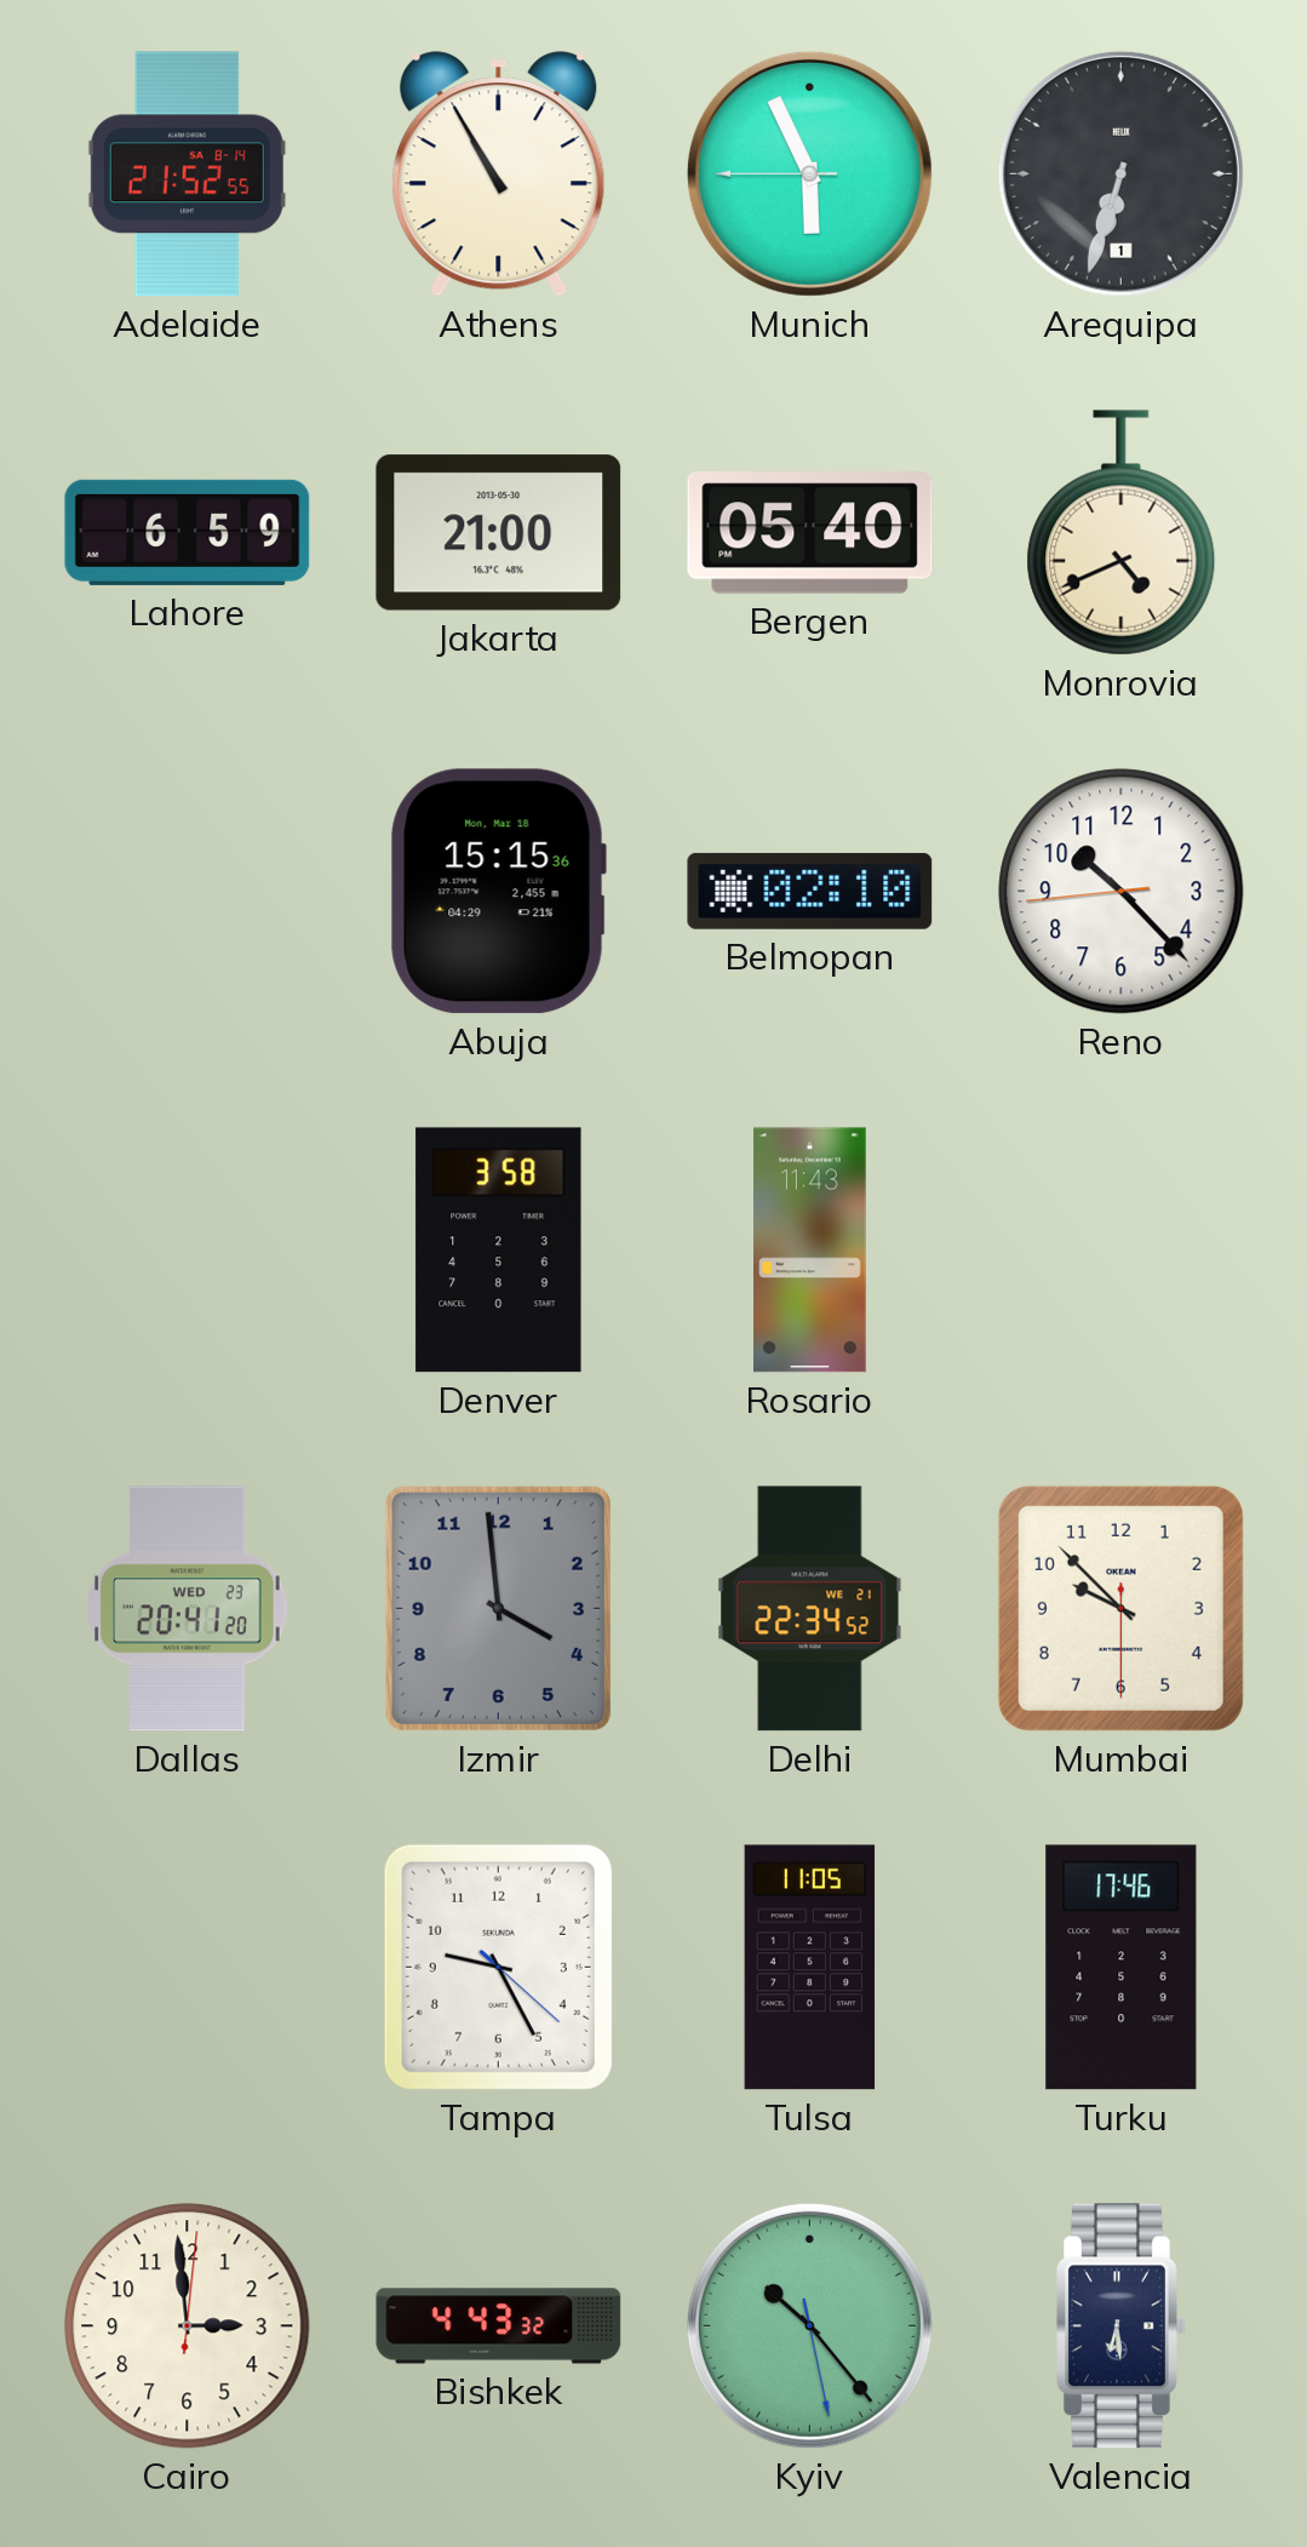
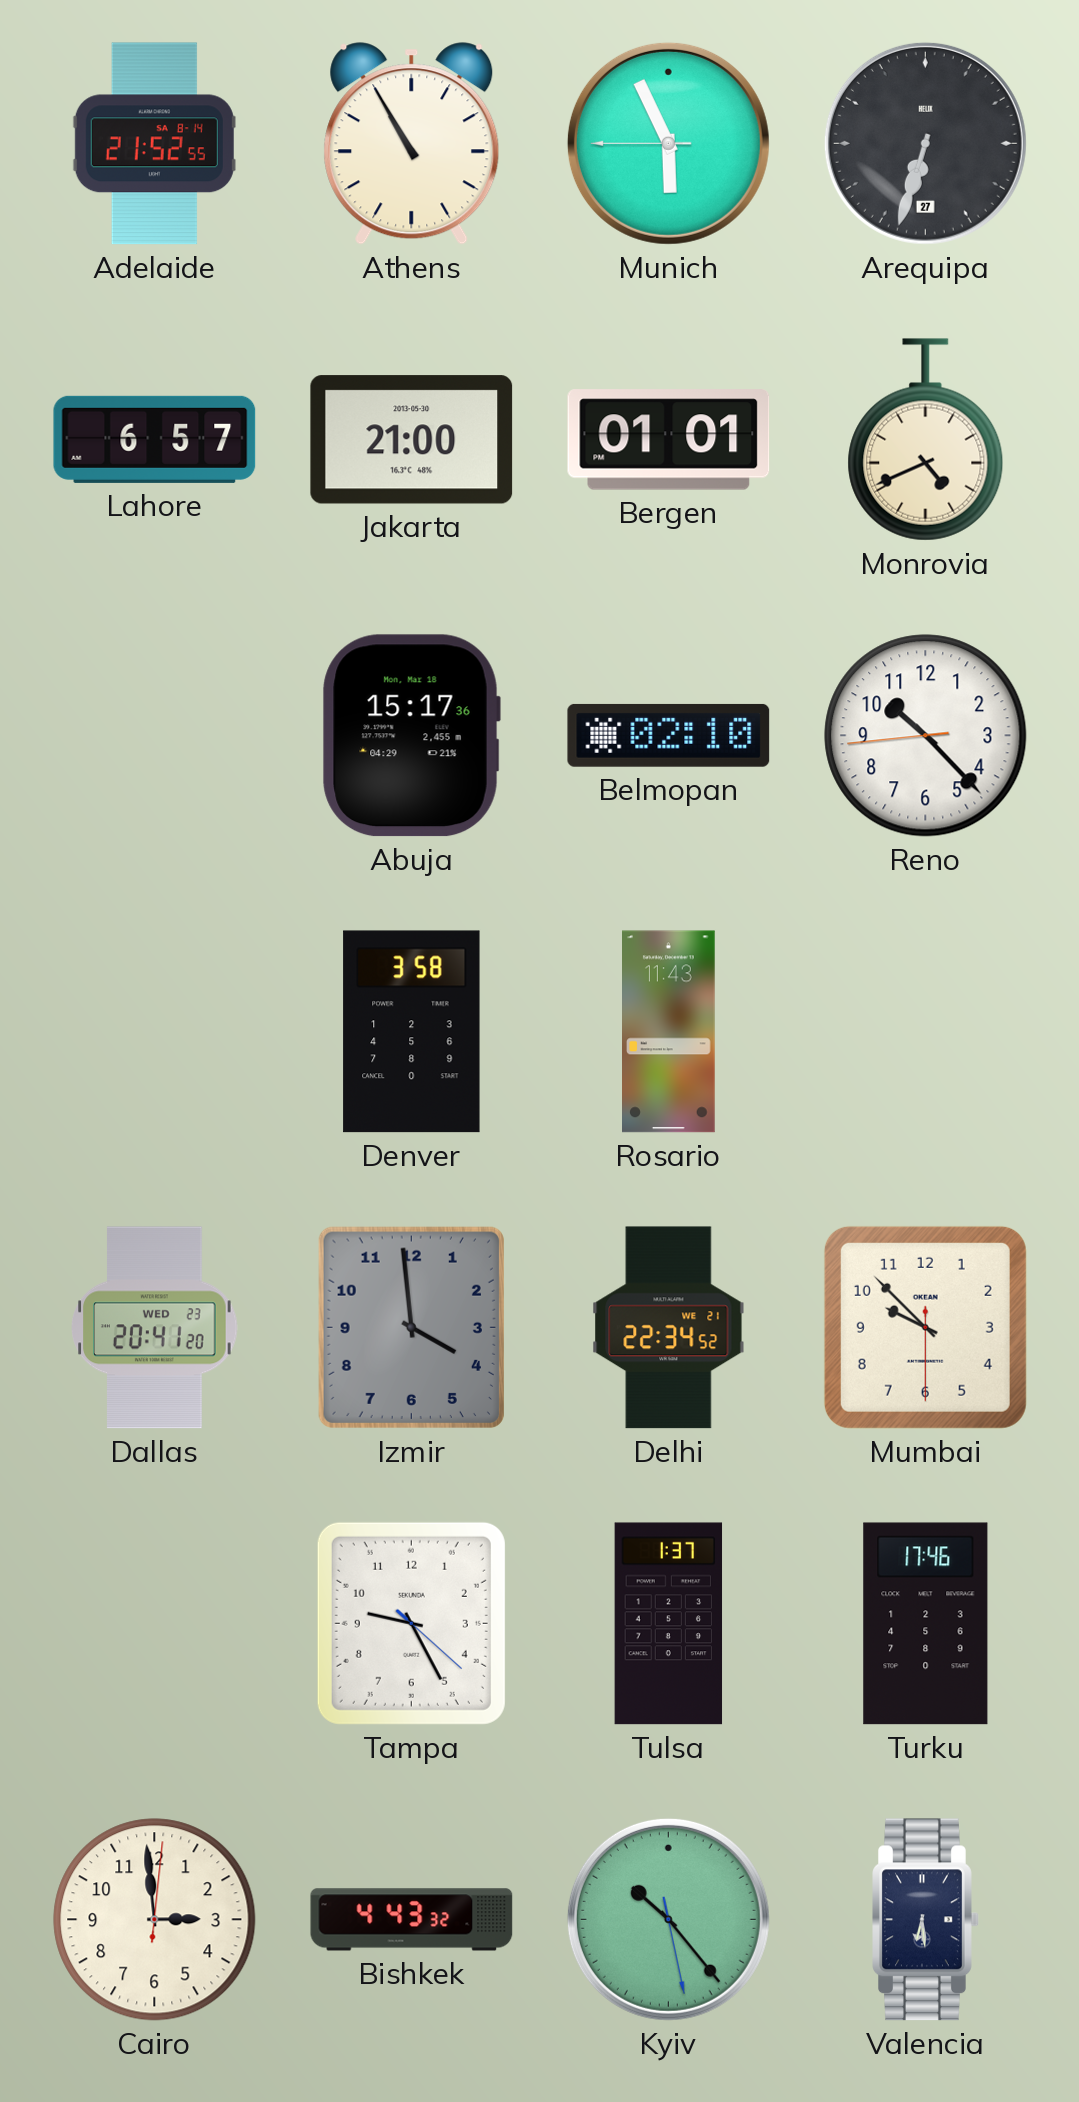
Arequipa date: 1 -> 27 (925, 143)
Lahore: 6:59 -> 6:57 (155, 439)
Bergen: 05:40 -> 01:01 (669, 440)
Abuja: 15:15 -> 15:17 (411, 736)
Tulsa: 11:05 -> 1:37 (669, 1624)
